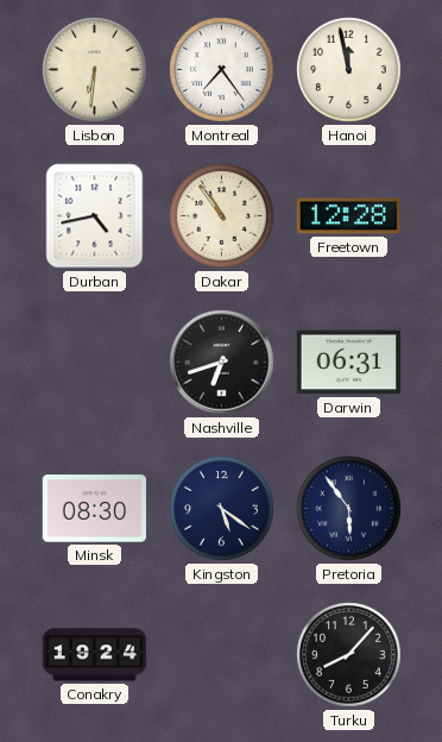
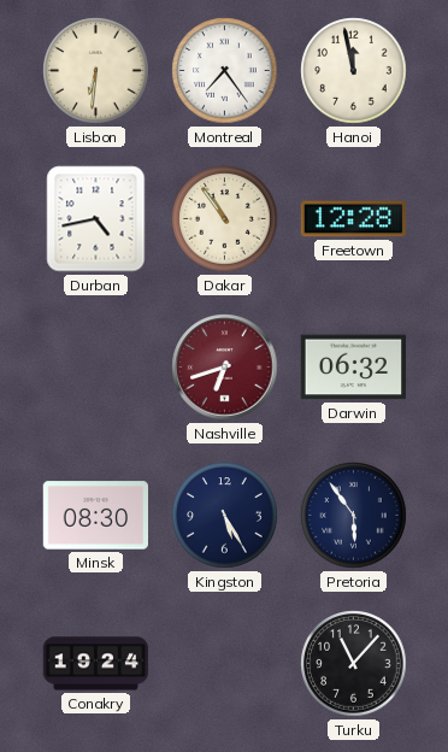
Nashville dial: black -> burgundy (225, 368)
Darwin: 06:31 -> 06:32 (354, 368)
Kingston: 5:21 -> 5:25 (225, 516)
Turku: 8:07 -> 11:07 (354, 664)
